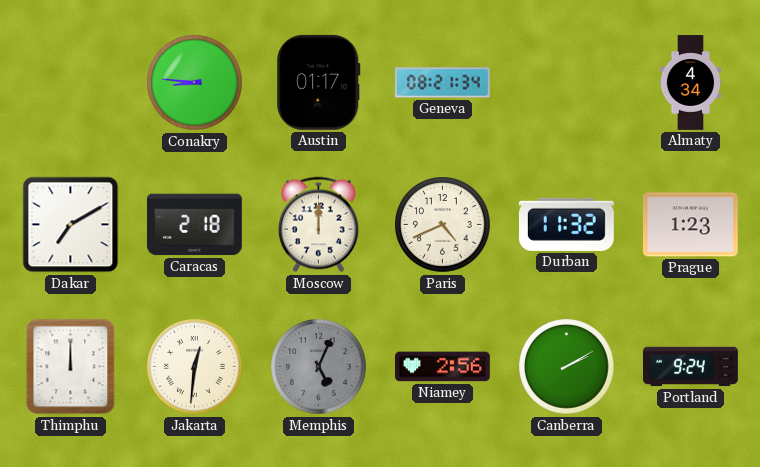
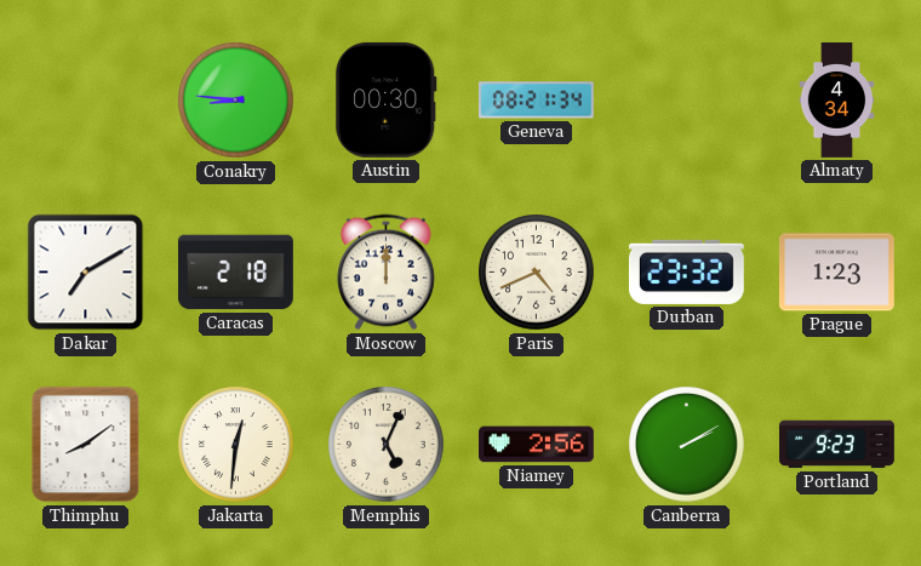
Austin: 01:17 -> 00:30 (387, 99)
Durban: 11:32 -> 23:32 (686, 271)
Thimphu: 12:00 -> 8:09 (86, 445)
Memphis dial: grey -> cream (387, 445)
Portland: 9:24 -> 9:23 (837, 445)
